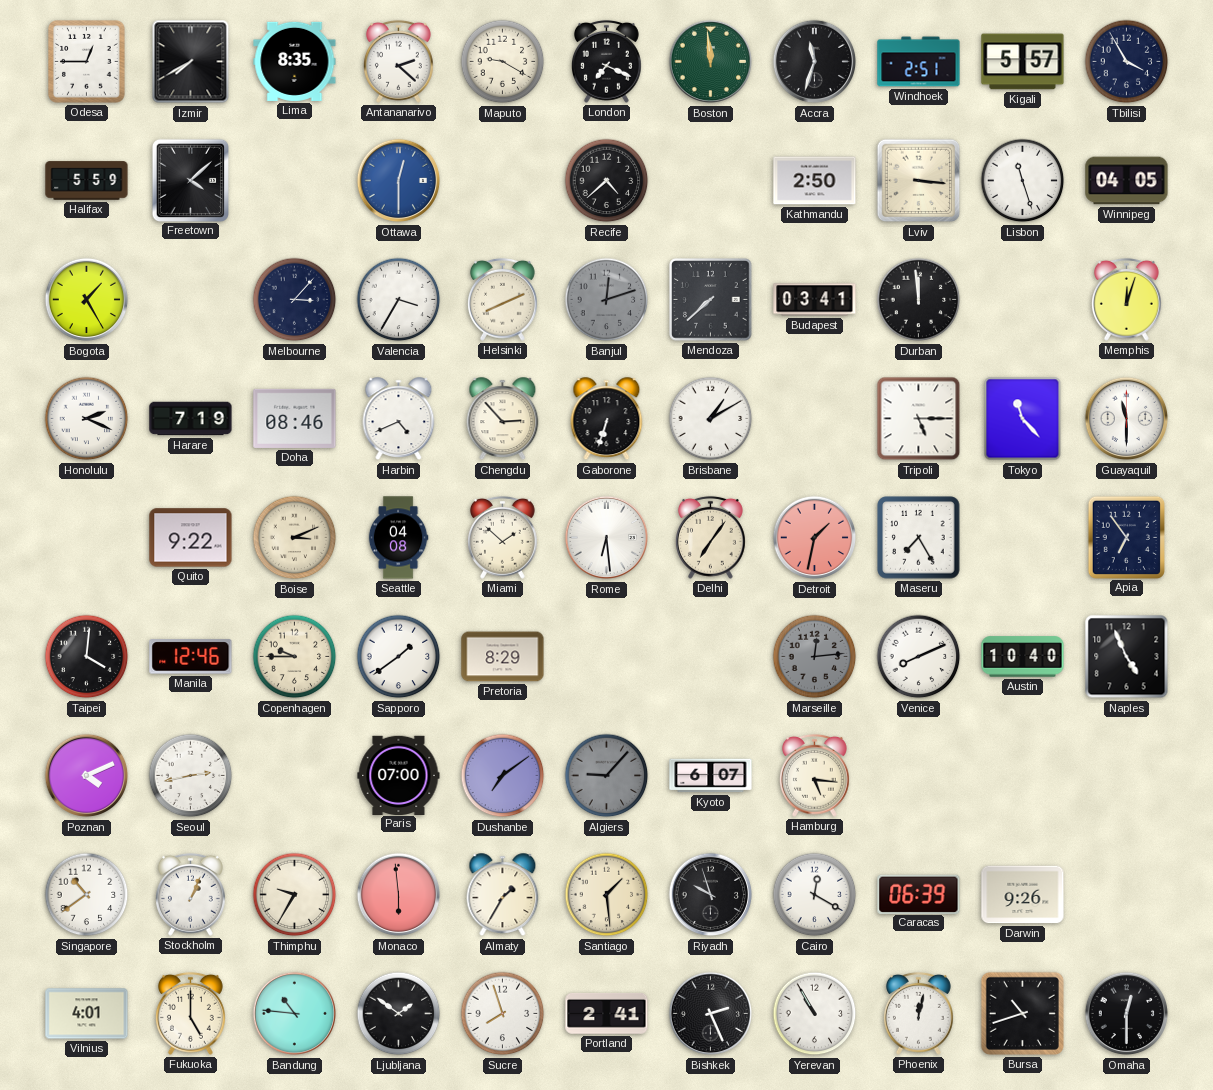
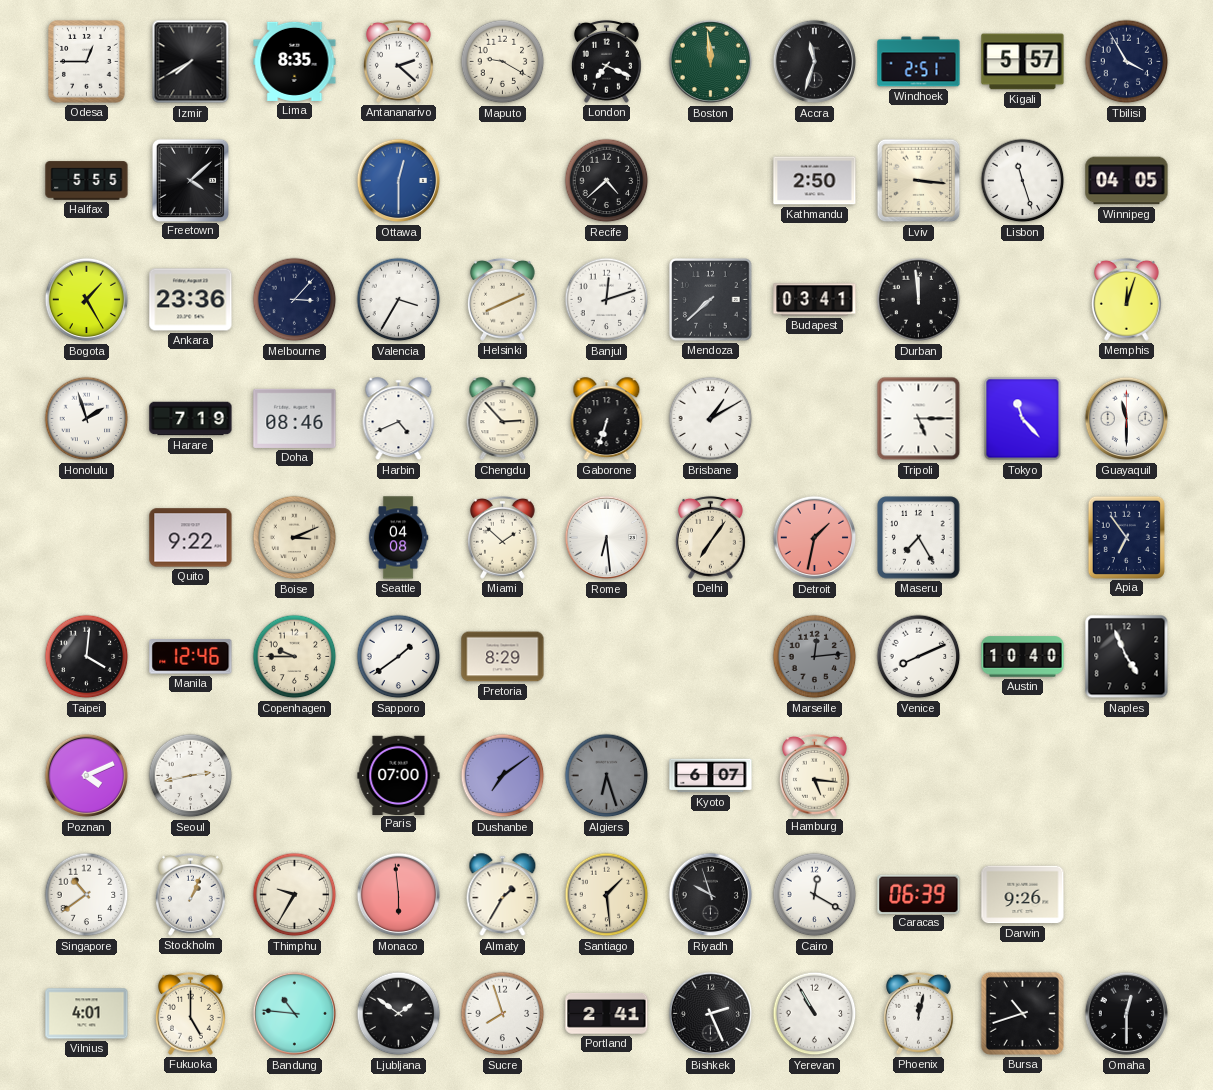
Halifax: 5:59 -> 5:55 (87, 181)
Ankara: none -> 23:36 (191, 300)
Banjul dial: grey -> white (607, 300)
Honolulu: 2:19 -> 1:57 (87, 419)
Algiers: 9:07 -> 6:27 (607, 776)
